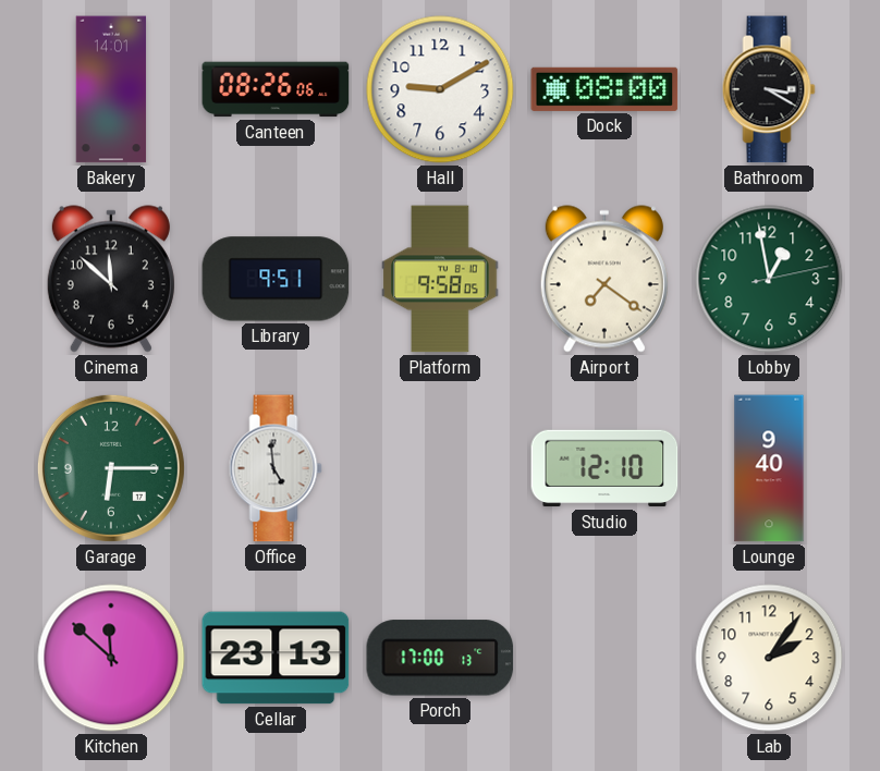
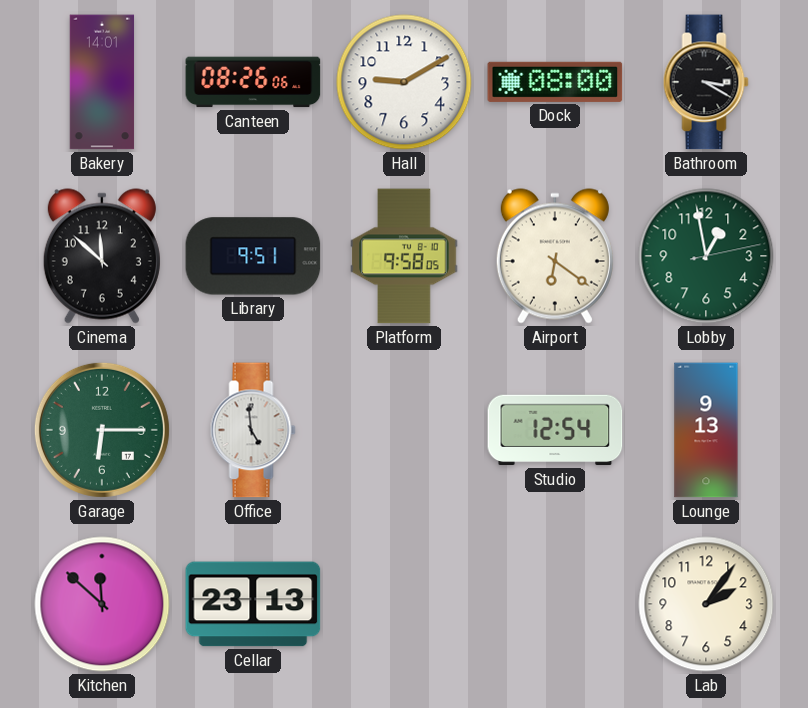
Airport: 7:21 -> 6:21 (555, 256)
Studio: 12:10 -> 12:54 (555, 430)
Lounge: 9:40 -> 9:13 (706, 430)
Porch: 17:00 -> none (440, 658)
